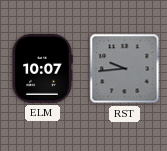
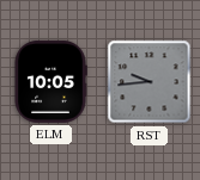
ELM: 10:07 -> 10:05 (50, 81)
